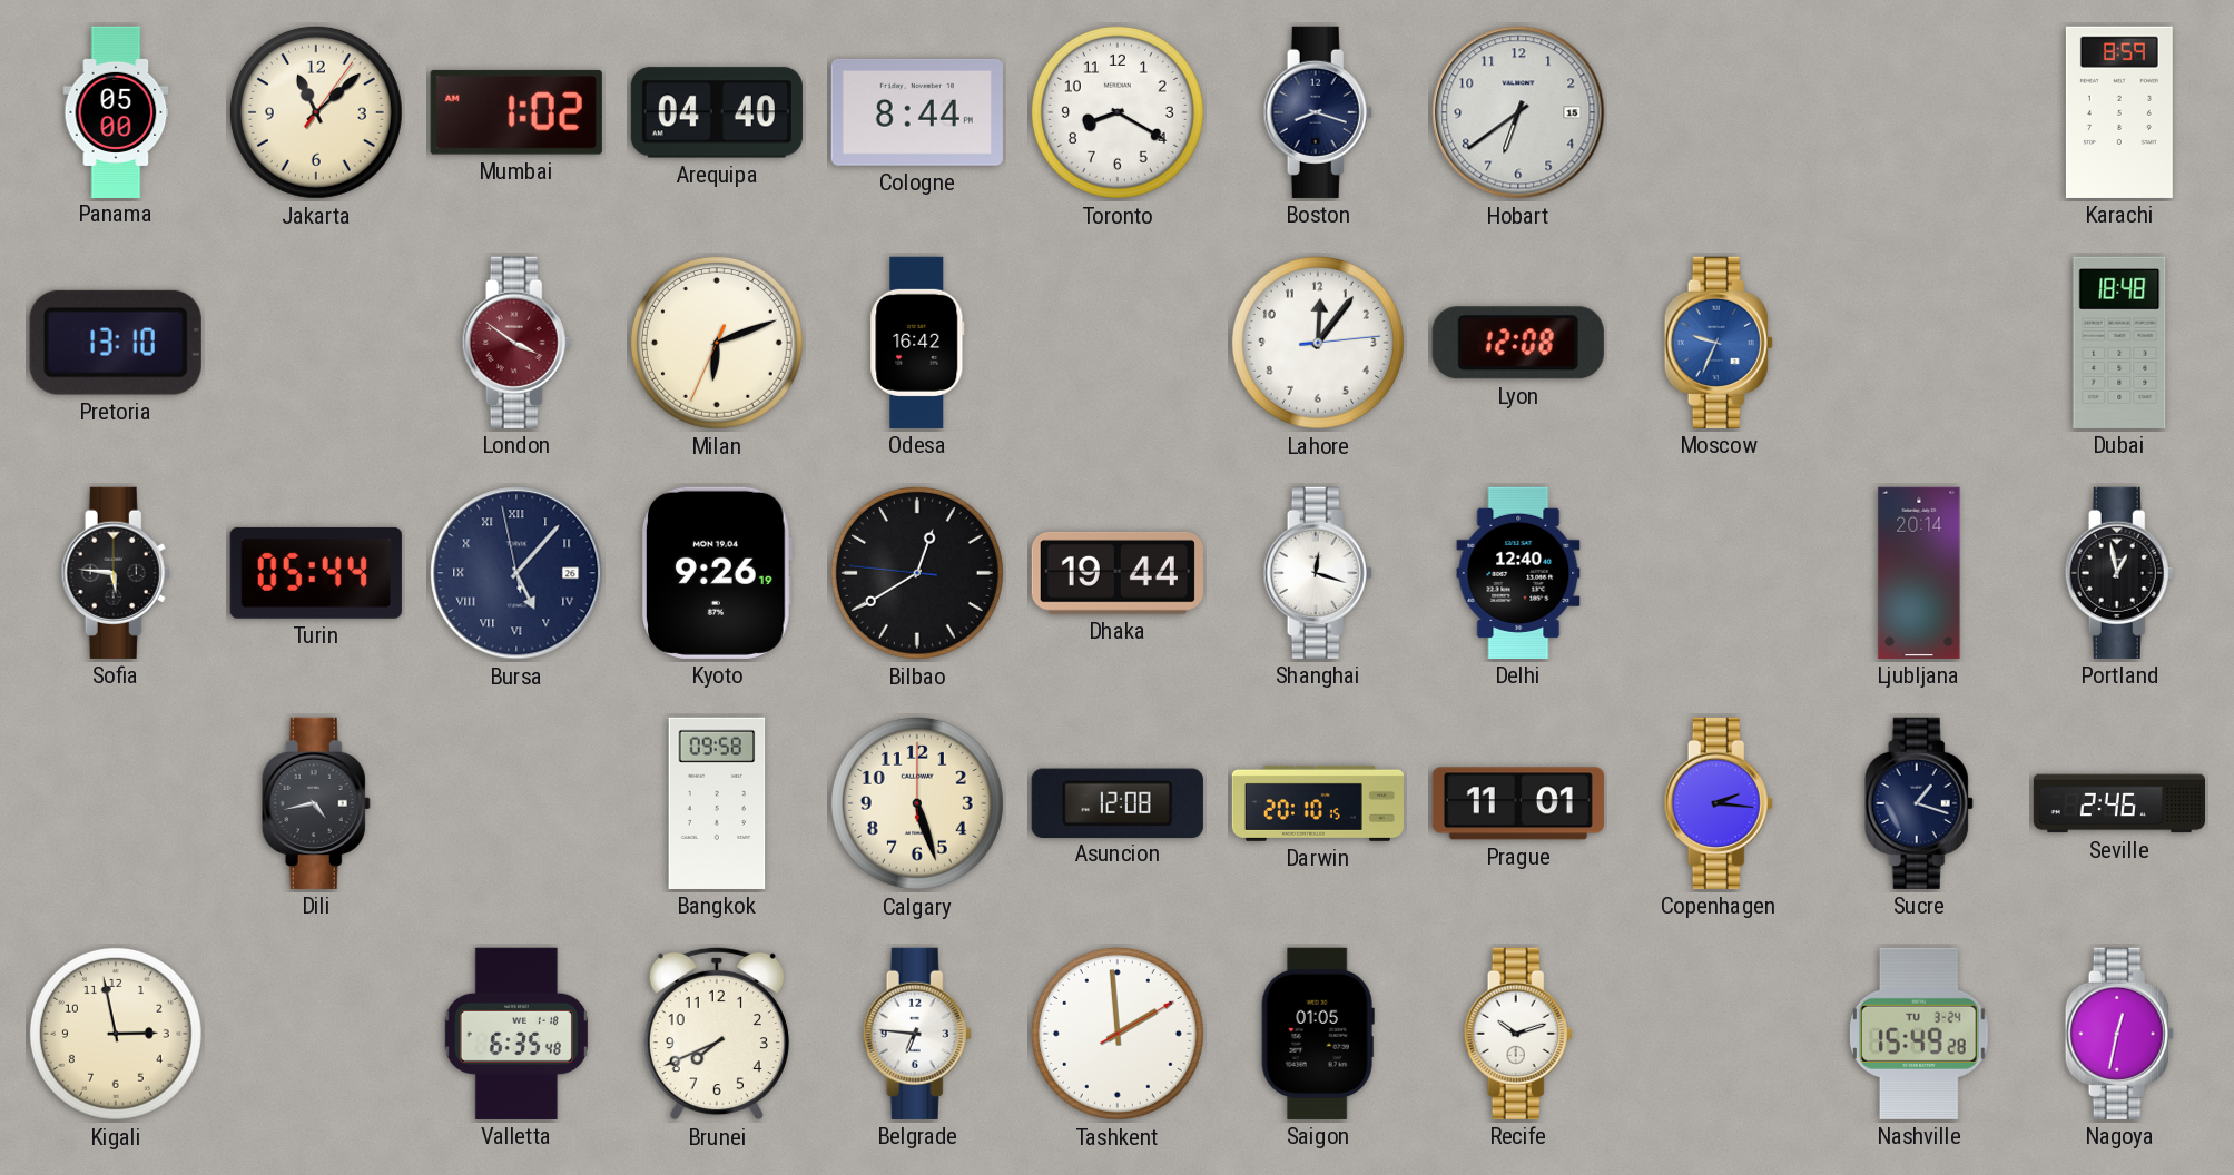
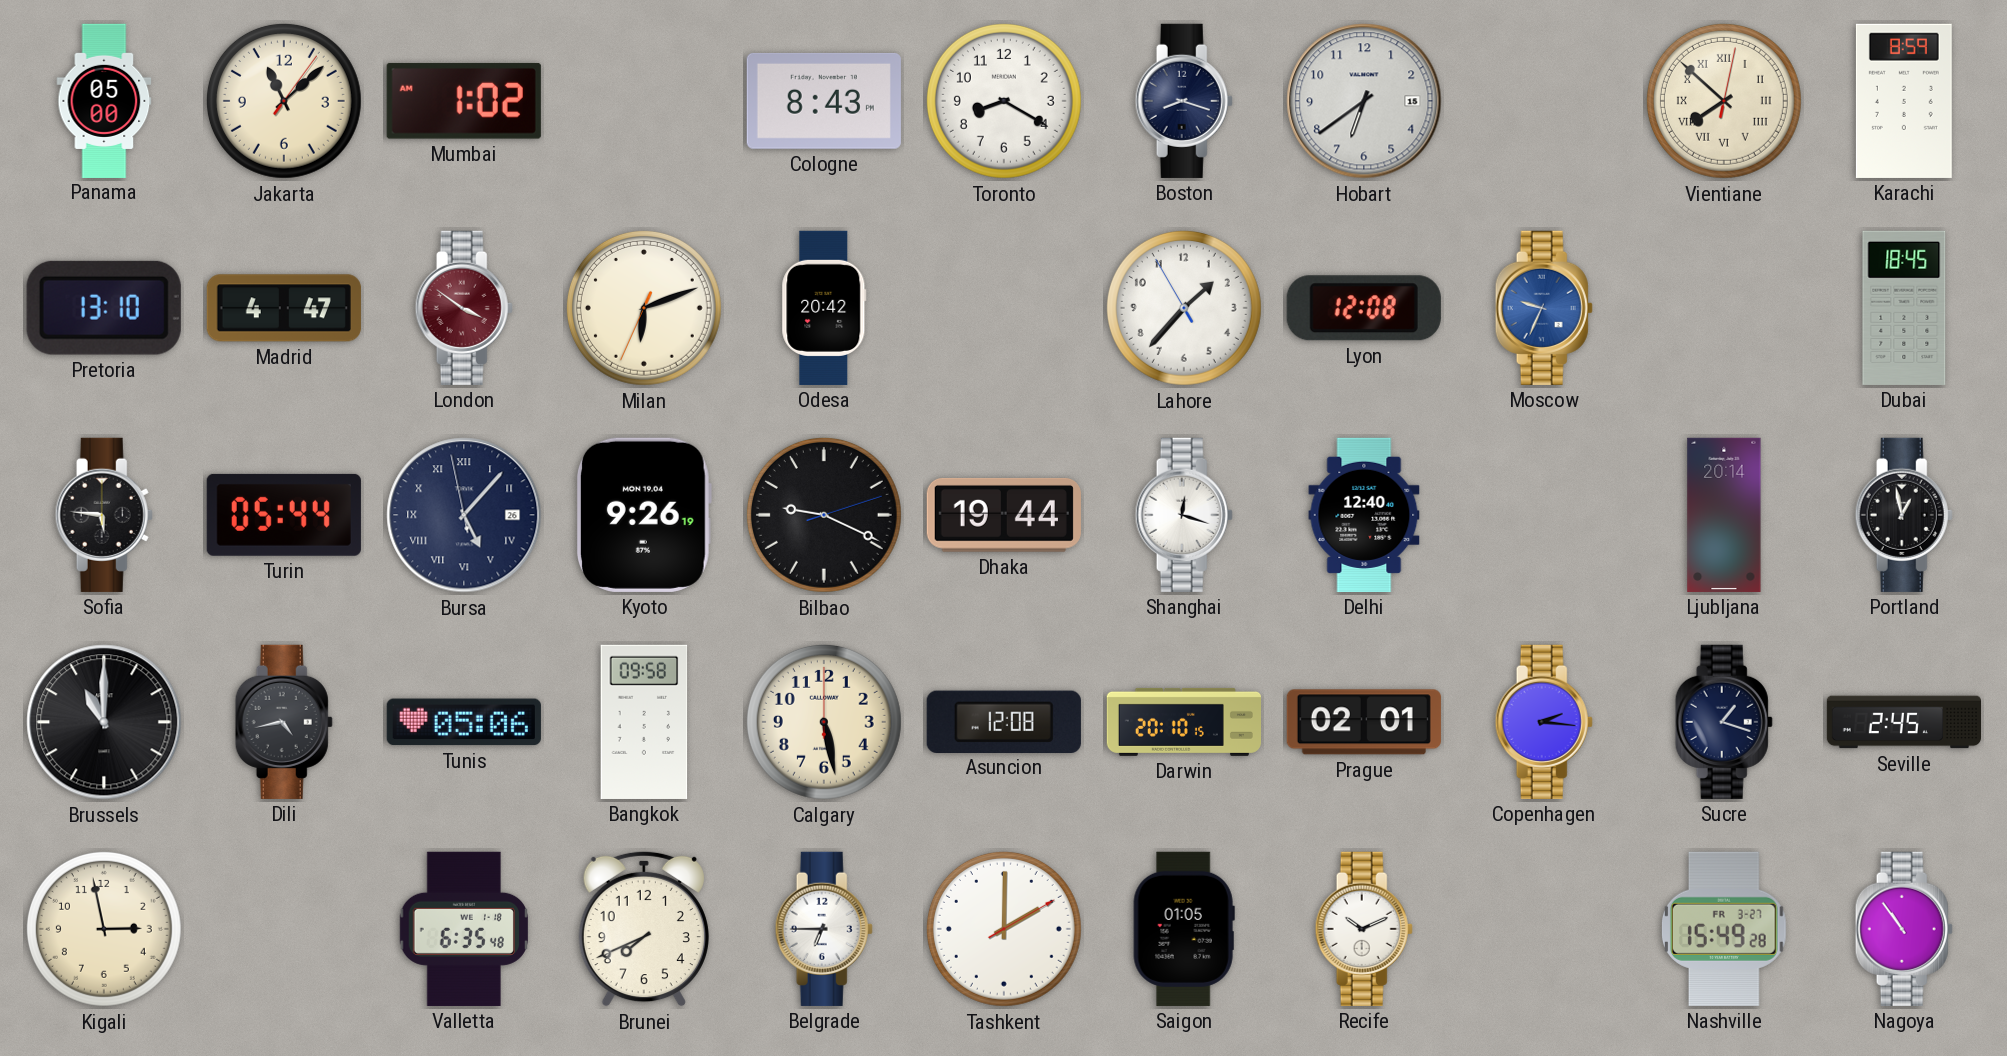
Arequipa: 04:40 -> none (717, 112)
Cologne: 8:44 -> 8:43 (824, 101)
Vientiane: none -> 7:52 (1724, 101)
Madrid: none -> 4:47 (284, 308)
Odesa: 16:42 -> 20:42 (824, 308)
Lahore: 12:06 -> 1:36 (1184, 308)
Dubai: 18:48 -> 18:45 (1904, 308)
Bilbao: 12:39 -> 9:19 (824, 515)
Brussels: none -> 11:00 (104, 722)
Tunis: none -> 05:06 (464, 722)
Calgary: 5:27 -> 5:28 (824, 722)
Prague: 11:01 -> 02:01 (1364, 722)
Seville: 2:46 -> 2:45 (1903, 722)
Belgrade: 6:46 -> 6:45 (824, 929)
Tashkent: 1:59 -> 2:00 (1004, 929)
Recife: 10:12 -> 10:11 (1364, 929)
Nashville date: TU 3-24 -> FR 3-27 (1724, 929)
Nagoya: 12:32 -> 10:54 (1904, 929)
